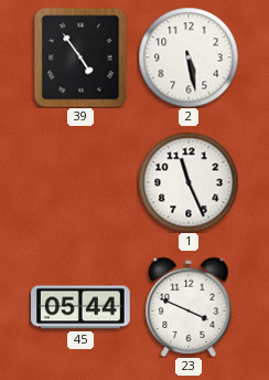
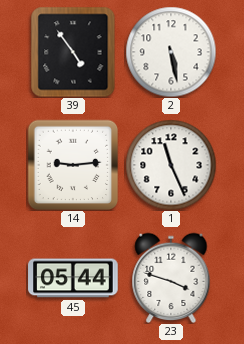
14: none -> 9:14 (73, 165)
23: 3:49 -> 3:48 (171, 278)
